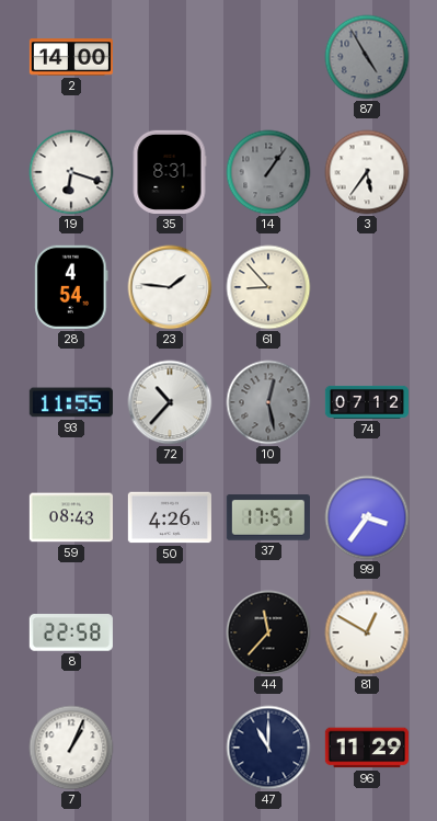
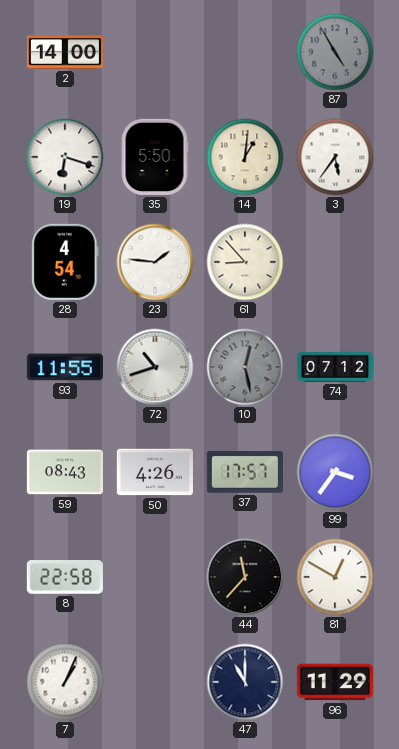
35: 8:31 -> 5:50 (155, 157)
14: 1:06 -> 1:01 (245, 157)
14 dial: grey -> cream (245, 157)
72: 10:37 -> 10:42 (155, 367)
